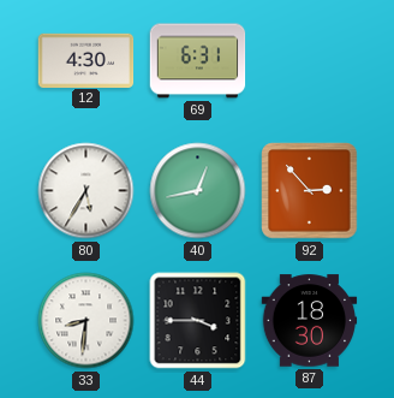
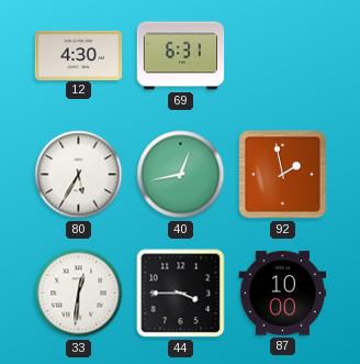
92: 2:53 -> 1:58 (283, 175)
33: 8:31 -> 12:31 (79, 294)
87: 18:30 -> 10:00 (283, 294)
